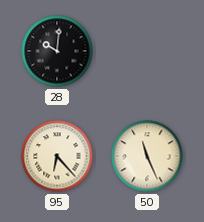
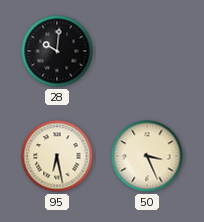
95: 6:23 -> 6:28 (57, 156)
50: 11:26 -> 3:26 (147, 156)
